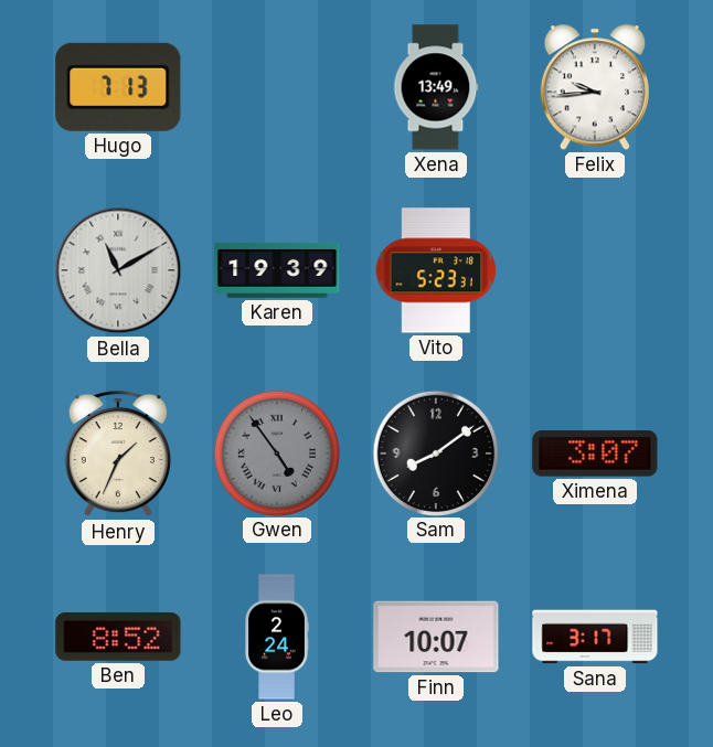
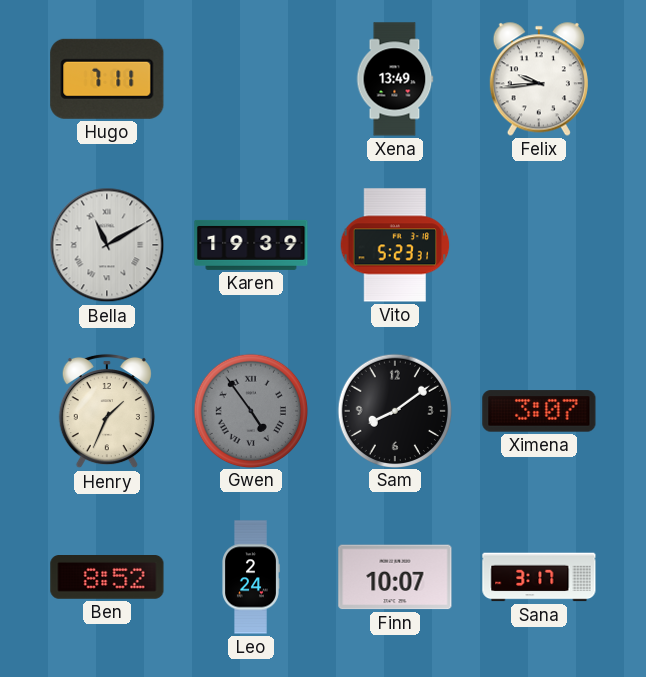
Hugo: 7:13 -> 7:11 (107, 79)
